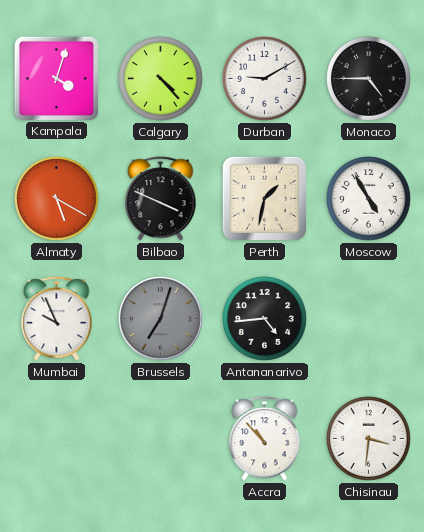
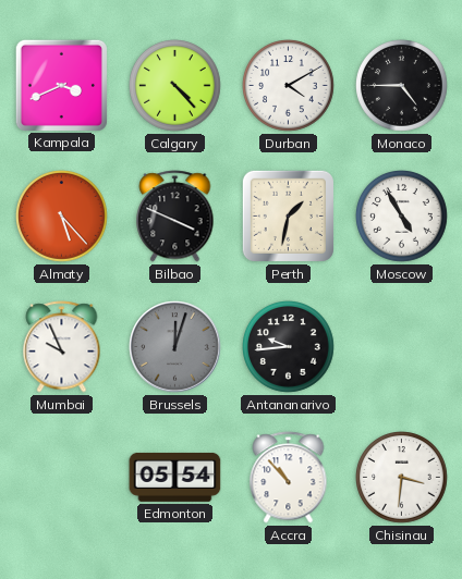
Kampala: 4:03 -> 3:41 (61, 85)
Durban: 9:10 -> 4:10 (289, 86)
Almaty: 5:20 -> 5:23 (62, 217)
Brussels: 7:03 -> 12:03 (175, 347)
Antananarivo: 4:44 -> 9:44 (289, 347)
Edmonton: none -> 05:54 (175, 478)
